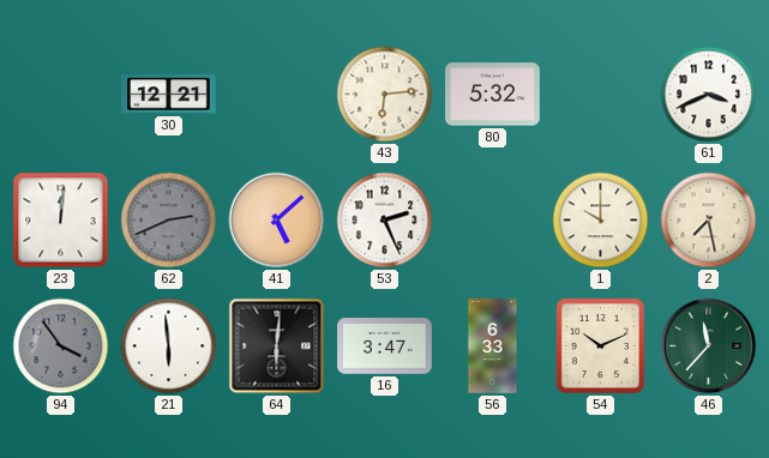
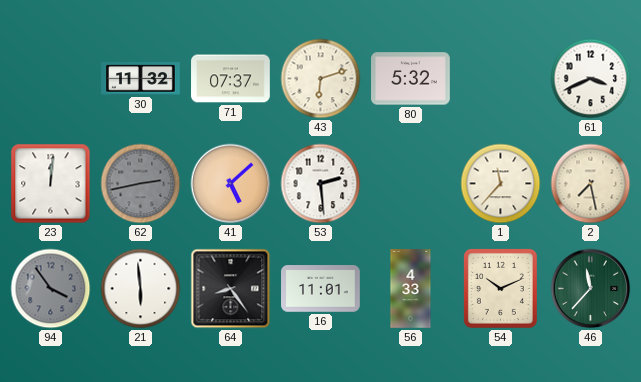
30: 12:21 -> 11:32 (141, 79)
71: none -> 07:37 (231, 79)
43: 6:14 -> 6:12 (321, 79)
62: 2:41 -> 2:43 (141, 184)
53: 2:26 -> 2:29 (321, 184)
1: 10:00 -> 11:37 (501, 184)
64: 6:01 -> 8:24 (231, 289)
16: 3:47 -> 11:01 (321, 289)
56: 6:33 -> 4:33 (411, 289)
